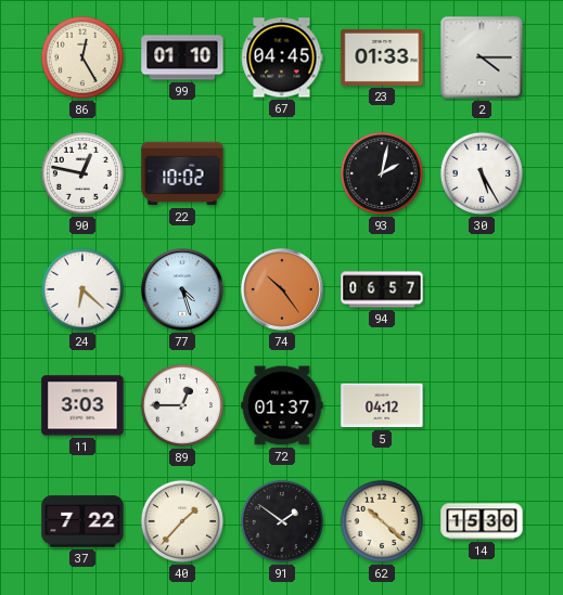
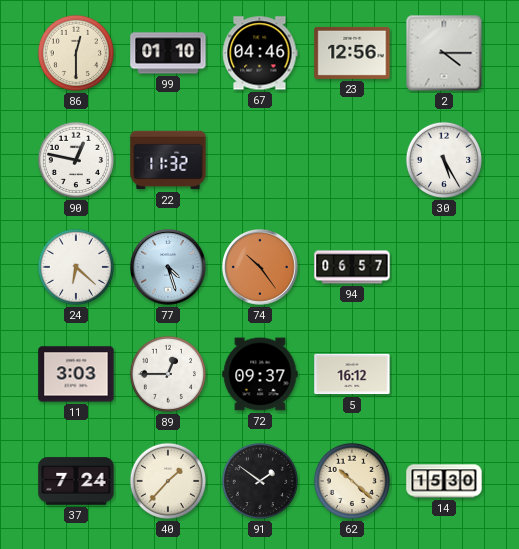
86: 12:25 -> 12:30 (76, 53)
67: 04:45 -> 04:46 (260, 53)
23: 01:33 -> 12:56 (352, 53)
22: 10:02 -> 11:32 (168, 160)
93: 2:02 -> none (382, 173)
72: 01:37 -> 09:37 (260, 374)
5: 04:12 -> 16:12 (352, 374)
37: 7:22 -> 7:24 (76, 481)
